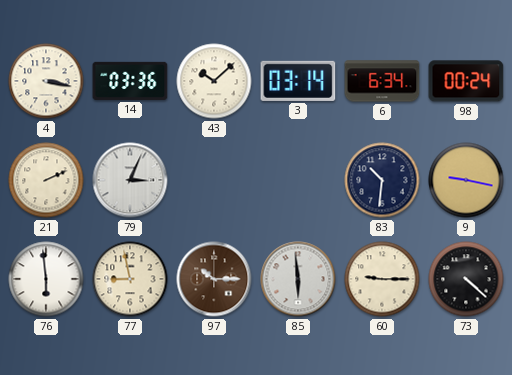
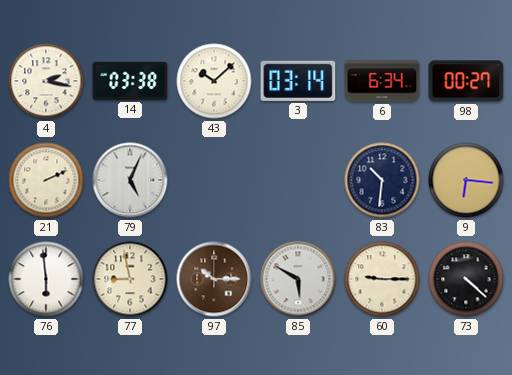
4: 3:17 -> 2:17 (46, 81)
14: 03:36 -> 03:38 (130, 81)
98: 00:24 -> 00:27 (466, 81)
79: 3:04 -> 5:04 (130, 180)
9: 9:17 -> 6:16 (466, 180)
85: 5:59 -> 5:50 (298, 279)
